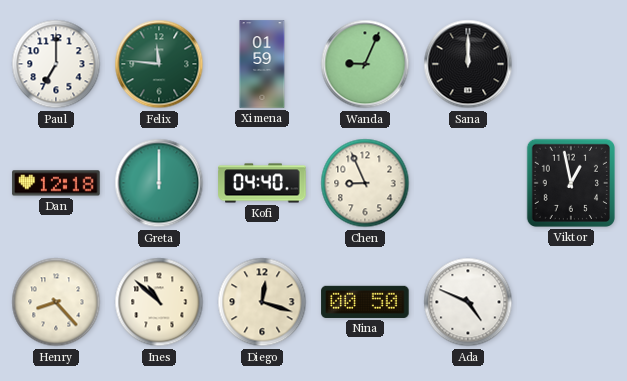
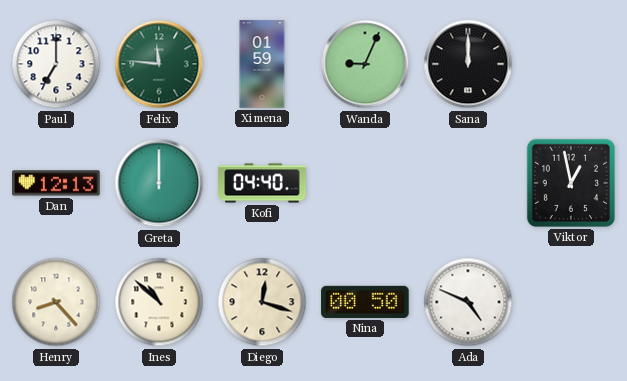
Dan: 12:18 -> 12:13 (56, 183)
Chen: 8:56 -> none (365, 183)
